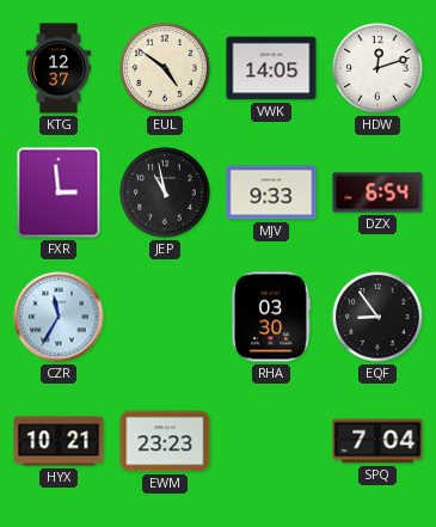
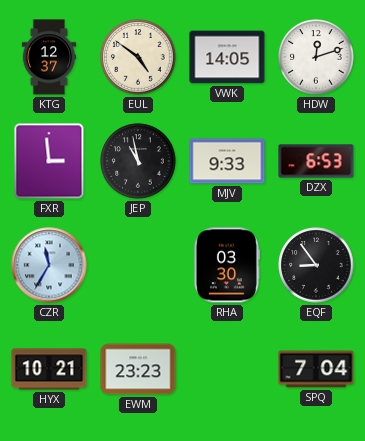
DZX: 6:54 -> 6:53 (316, 161)
